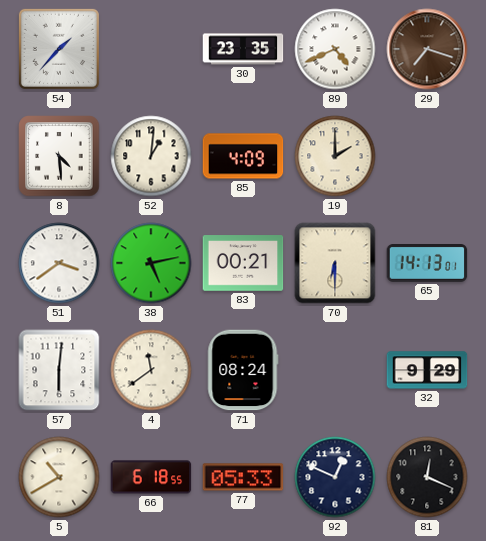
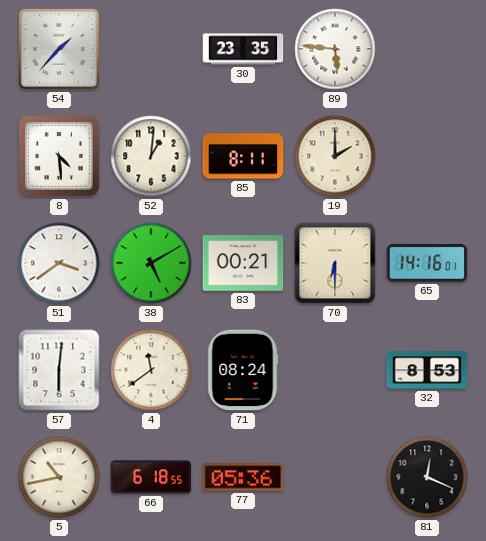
89: 4:41 -> 5:46 (335, 49)
29: 7:18 -> none (427, 49)
85: 4:09 -> 8:11 (243, 156)
38: 5:13 -> 5:10 (151, 263)
65: 14:13 -> 14:16 (427, 264)
32: 9:29 -> 8:53 (427, 370)
5: 10:40 -> 10:43 (59, 477)
77: 05:33 -> 05:36 (243, 477)
92: 12:49 -> none (335, 477)
